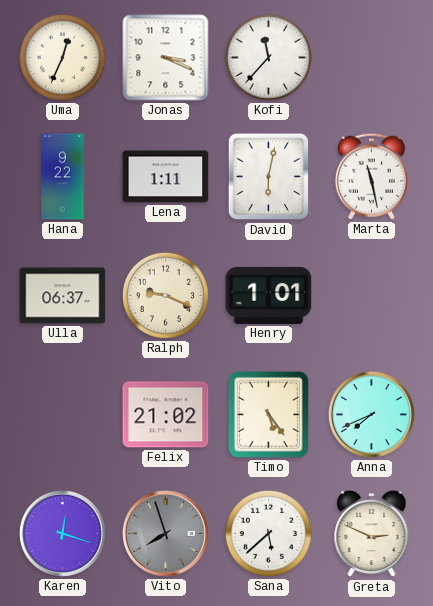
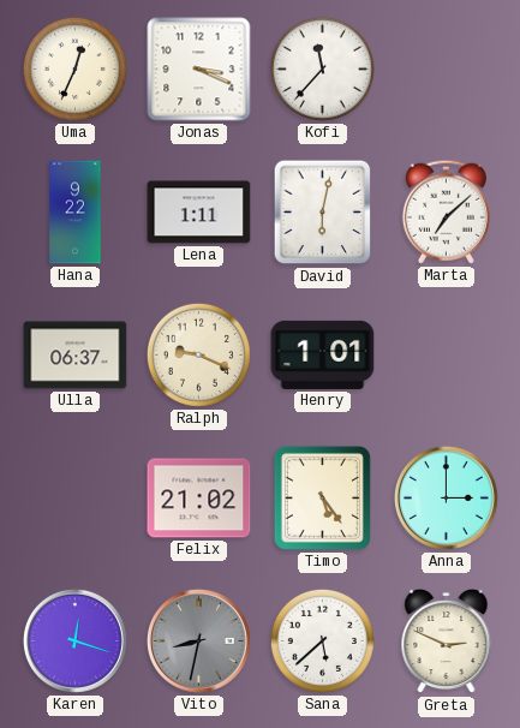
Marta: 11:28 -> 7:08 (446, 211)
Anna: 7:41 -> 3:00 (446, 497)
Vito: 7:57 -> 8:32 (198, 640)
